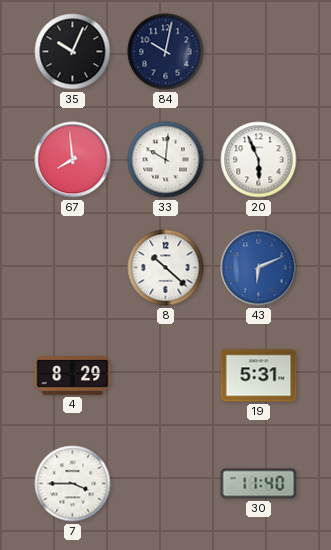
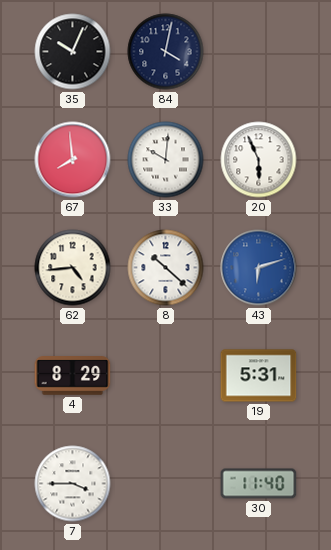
84: 10:02 -> 4:02 (166, 52)
62: none -> 4:44 (73, 268)
43: 6:11 -> 6:12 (259, 268)
